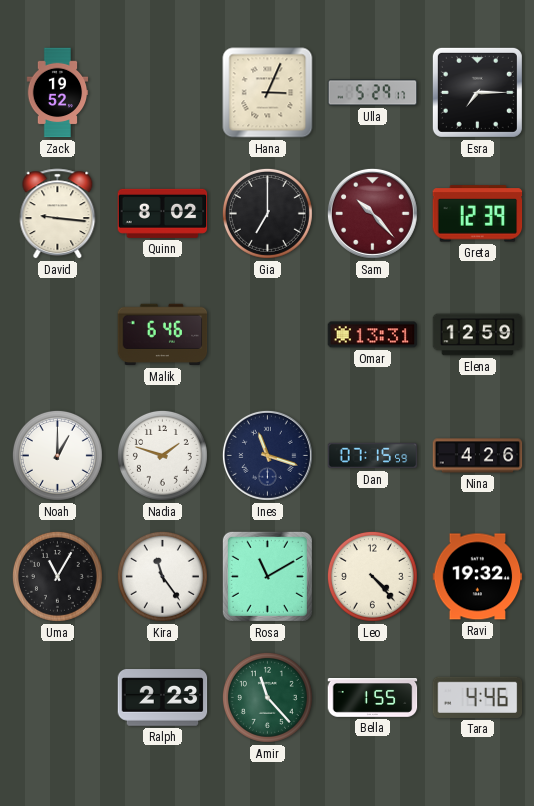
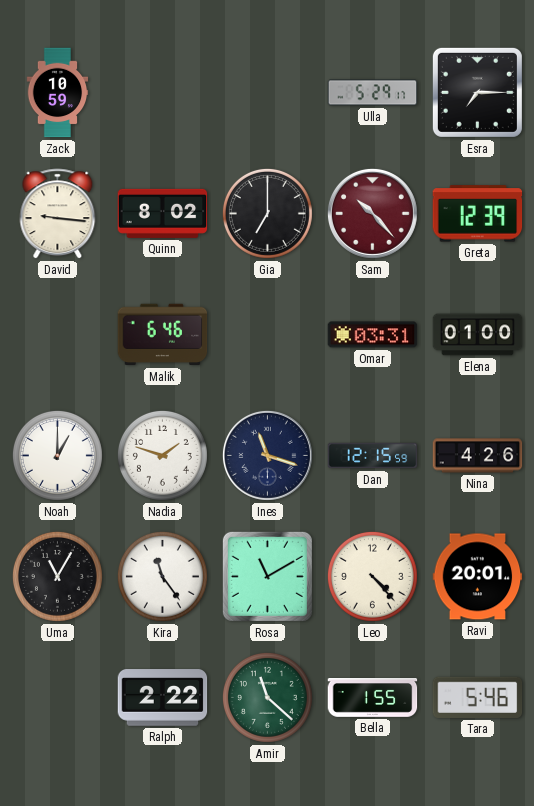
Zack: 19:52 -> 10:59 (58, 93)
Hana: 3:04 -> none (268, 93)
Omar: 13:31 -> 03:31 (373, 335)
Elena: 12:59 -> 01:00 (478, 335)
Dan: 07:15 -> 12:15 (373, 456)
Ravi: 19:32 -> 20:01 (478, 577)
Ralph: 2:23 -> 2:22 (163, 698)
Amir: 11:23 -> 11:22 (267, 697)
Tara: 4:46 -> 5:46 (478, 697)
